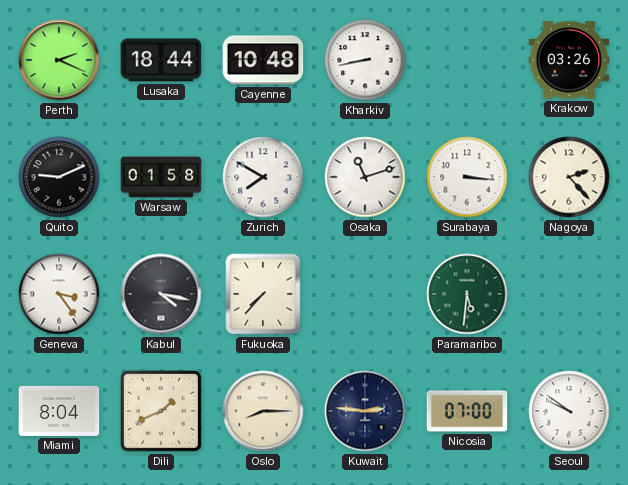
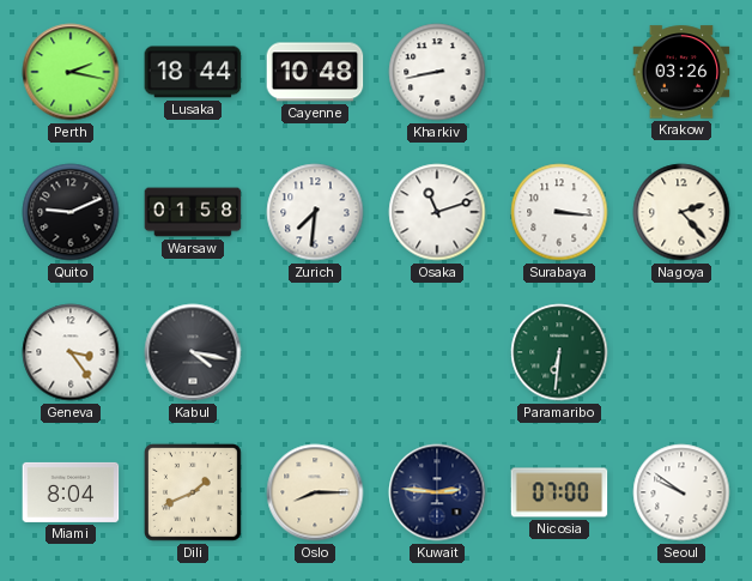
Perth: 2:19 -> 2:17 (71, 72)
Zurich: 7:50 -> 7:31 (315, 212)
Fukuoka: 7:37 -> none (263, 294)
Paramaribo: 5:31 -> 6:31 (559, 352)
